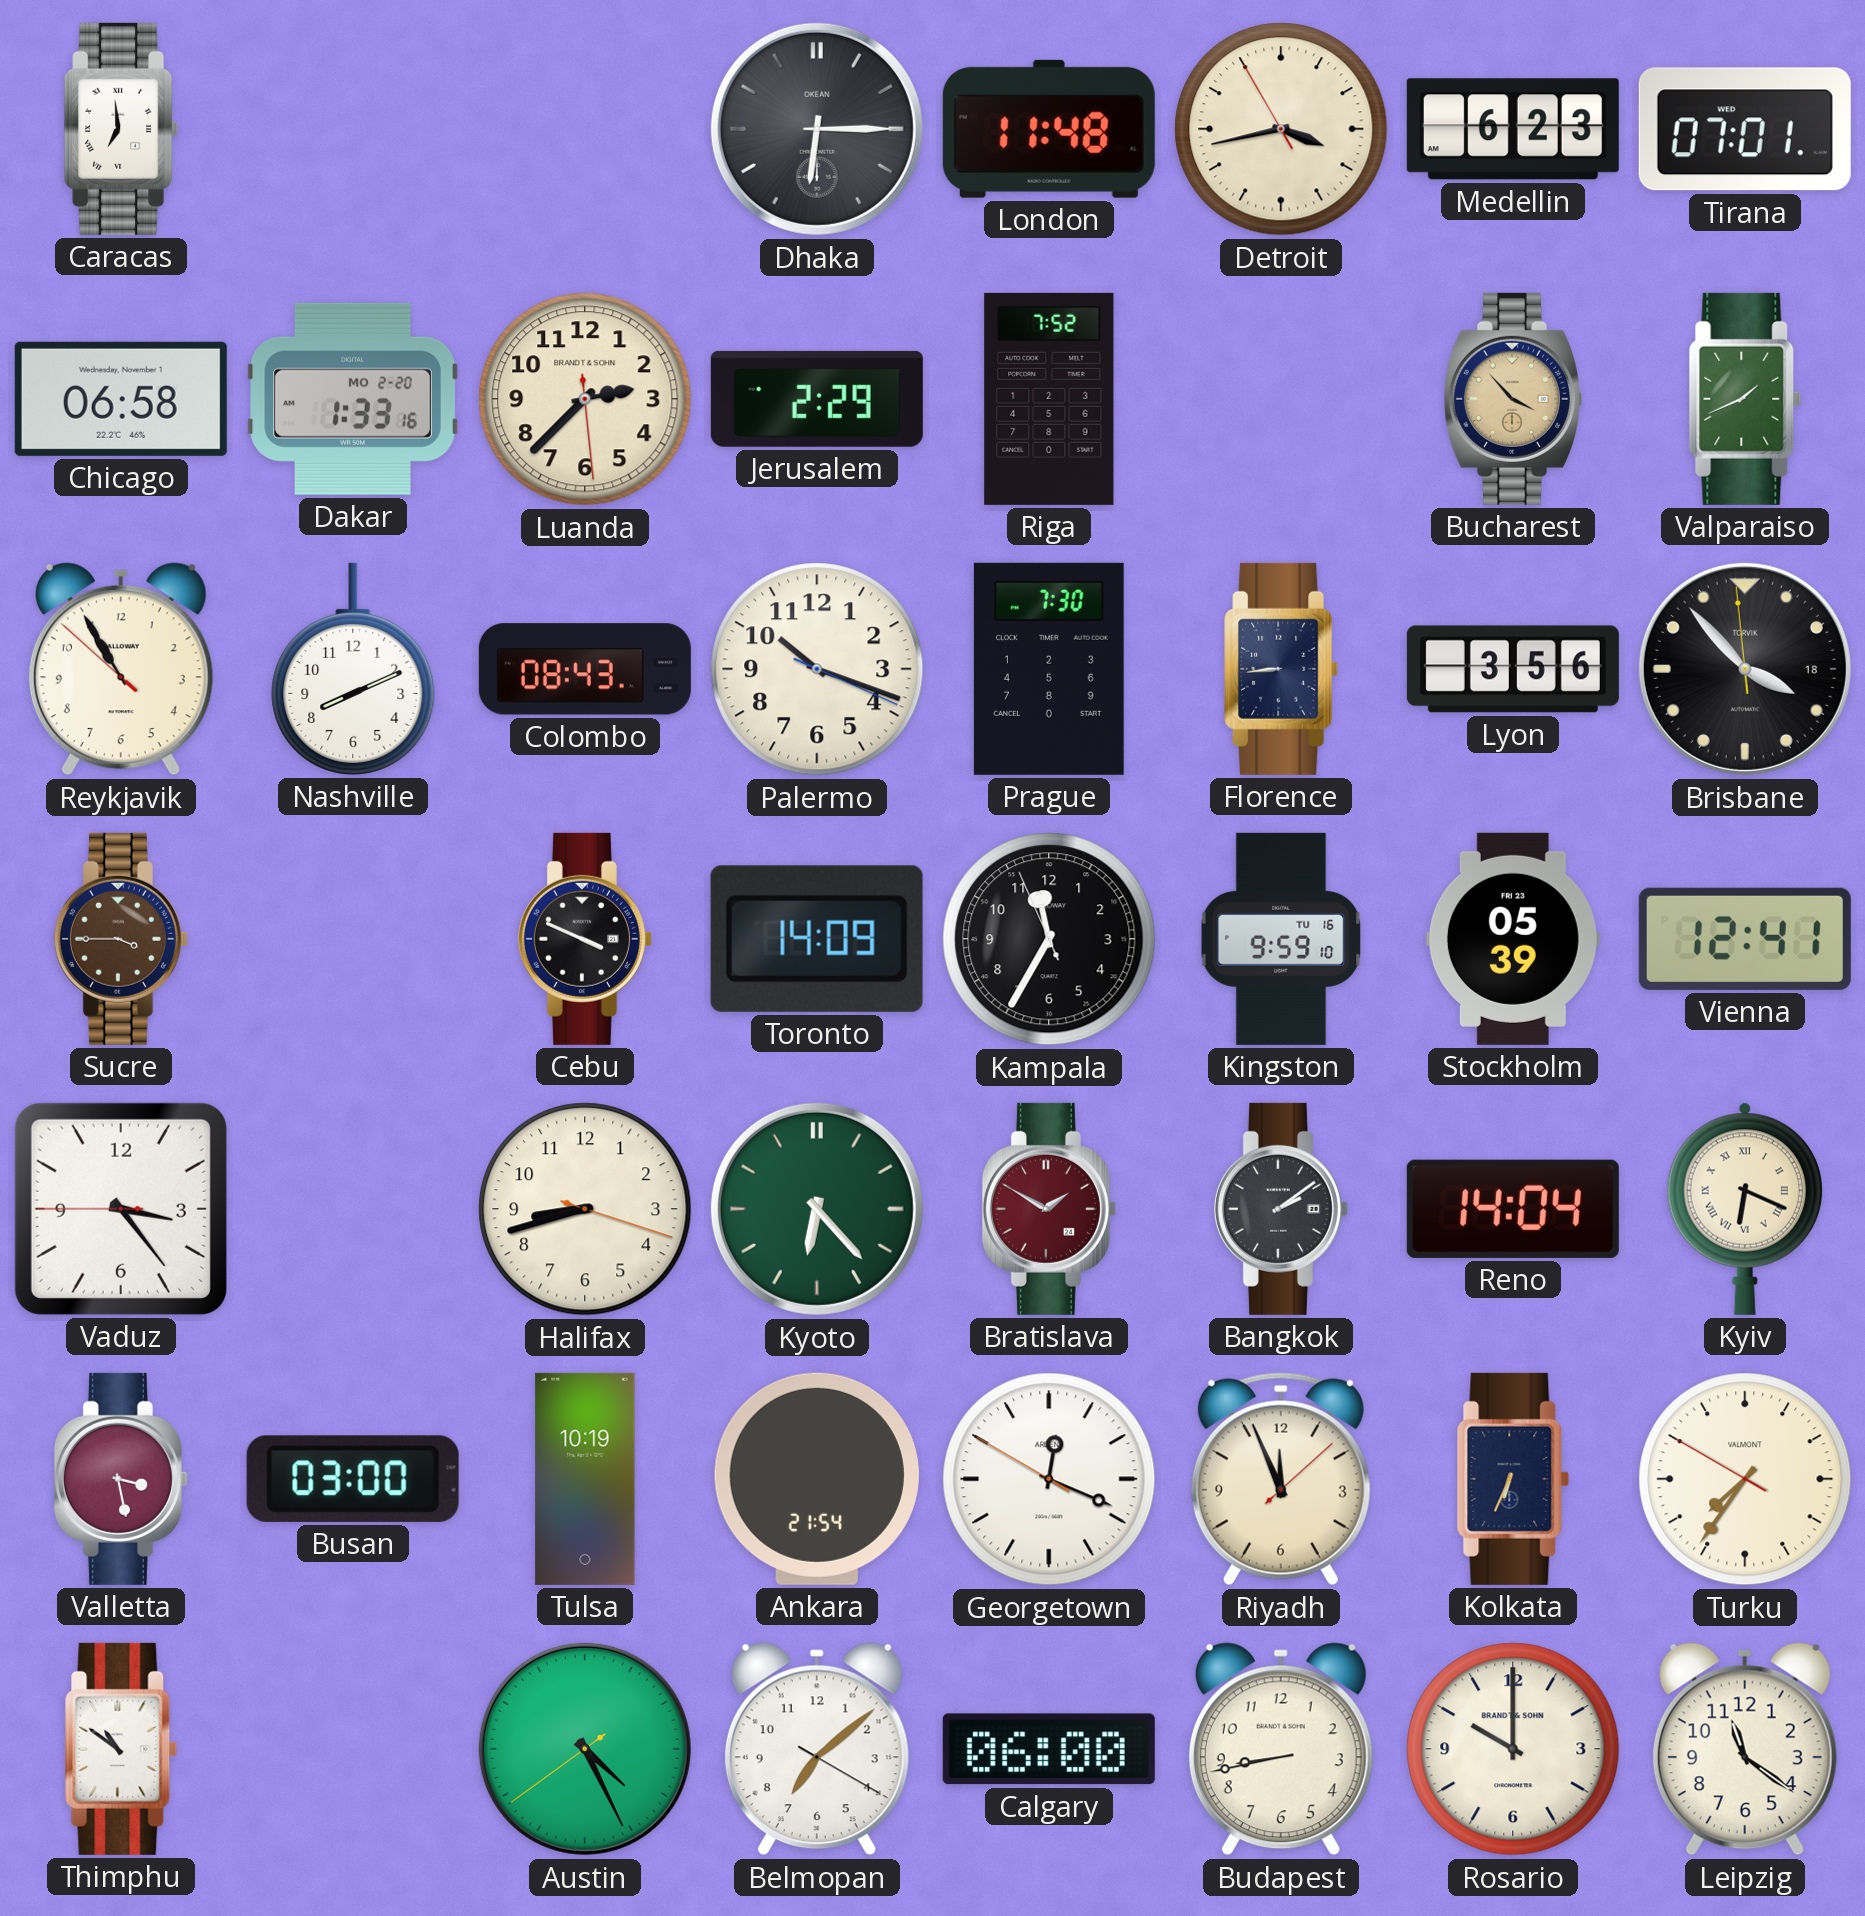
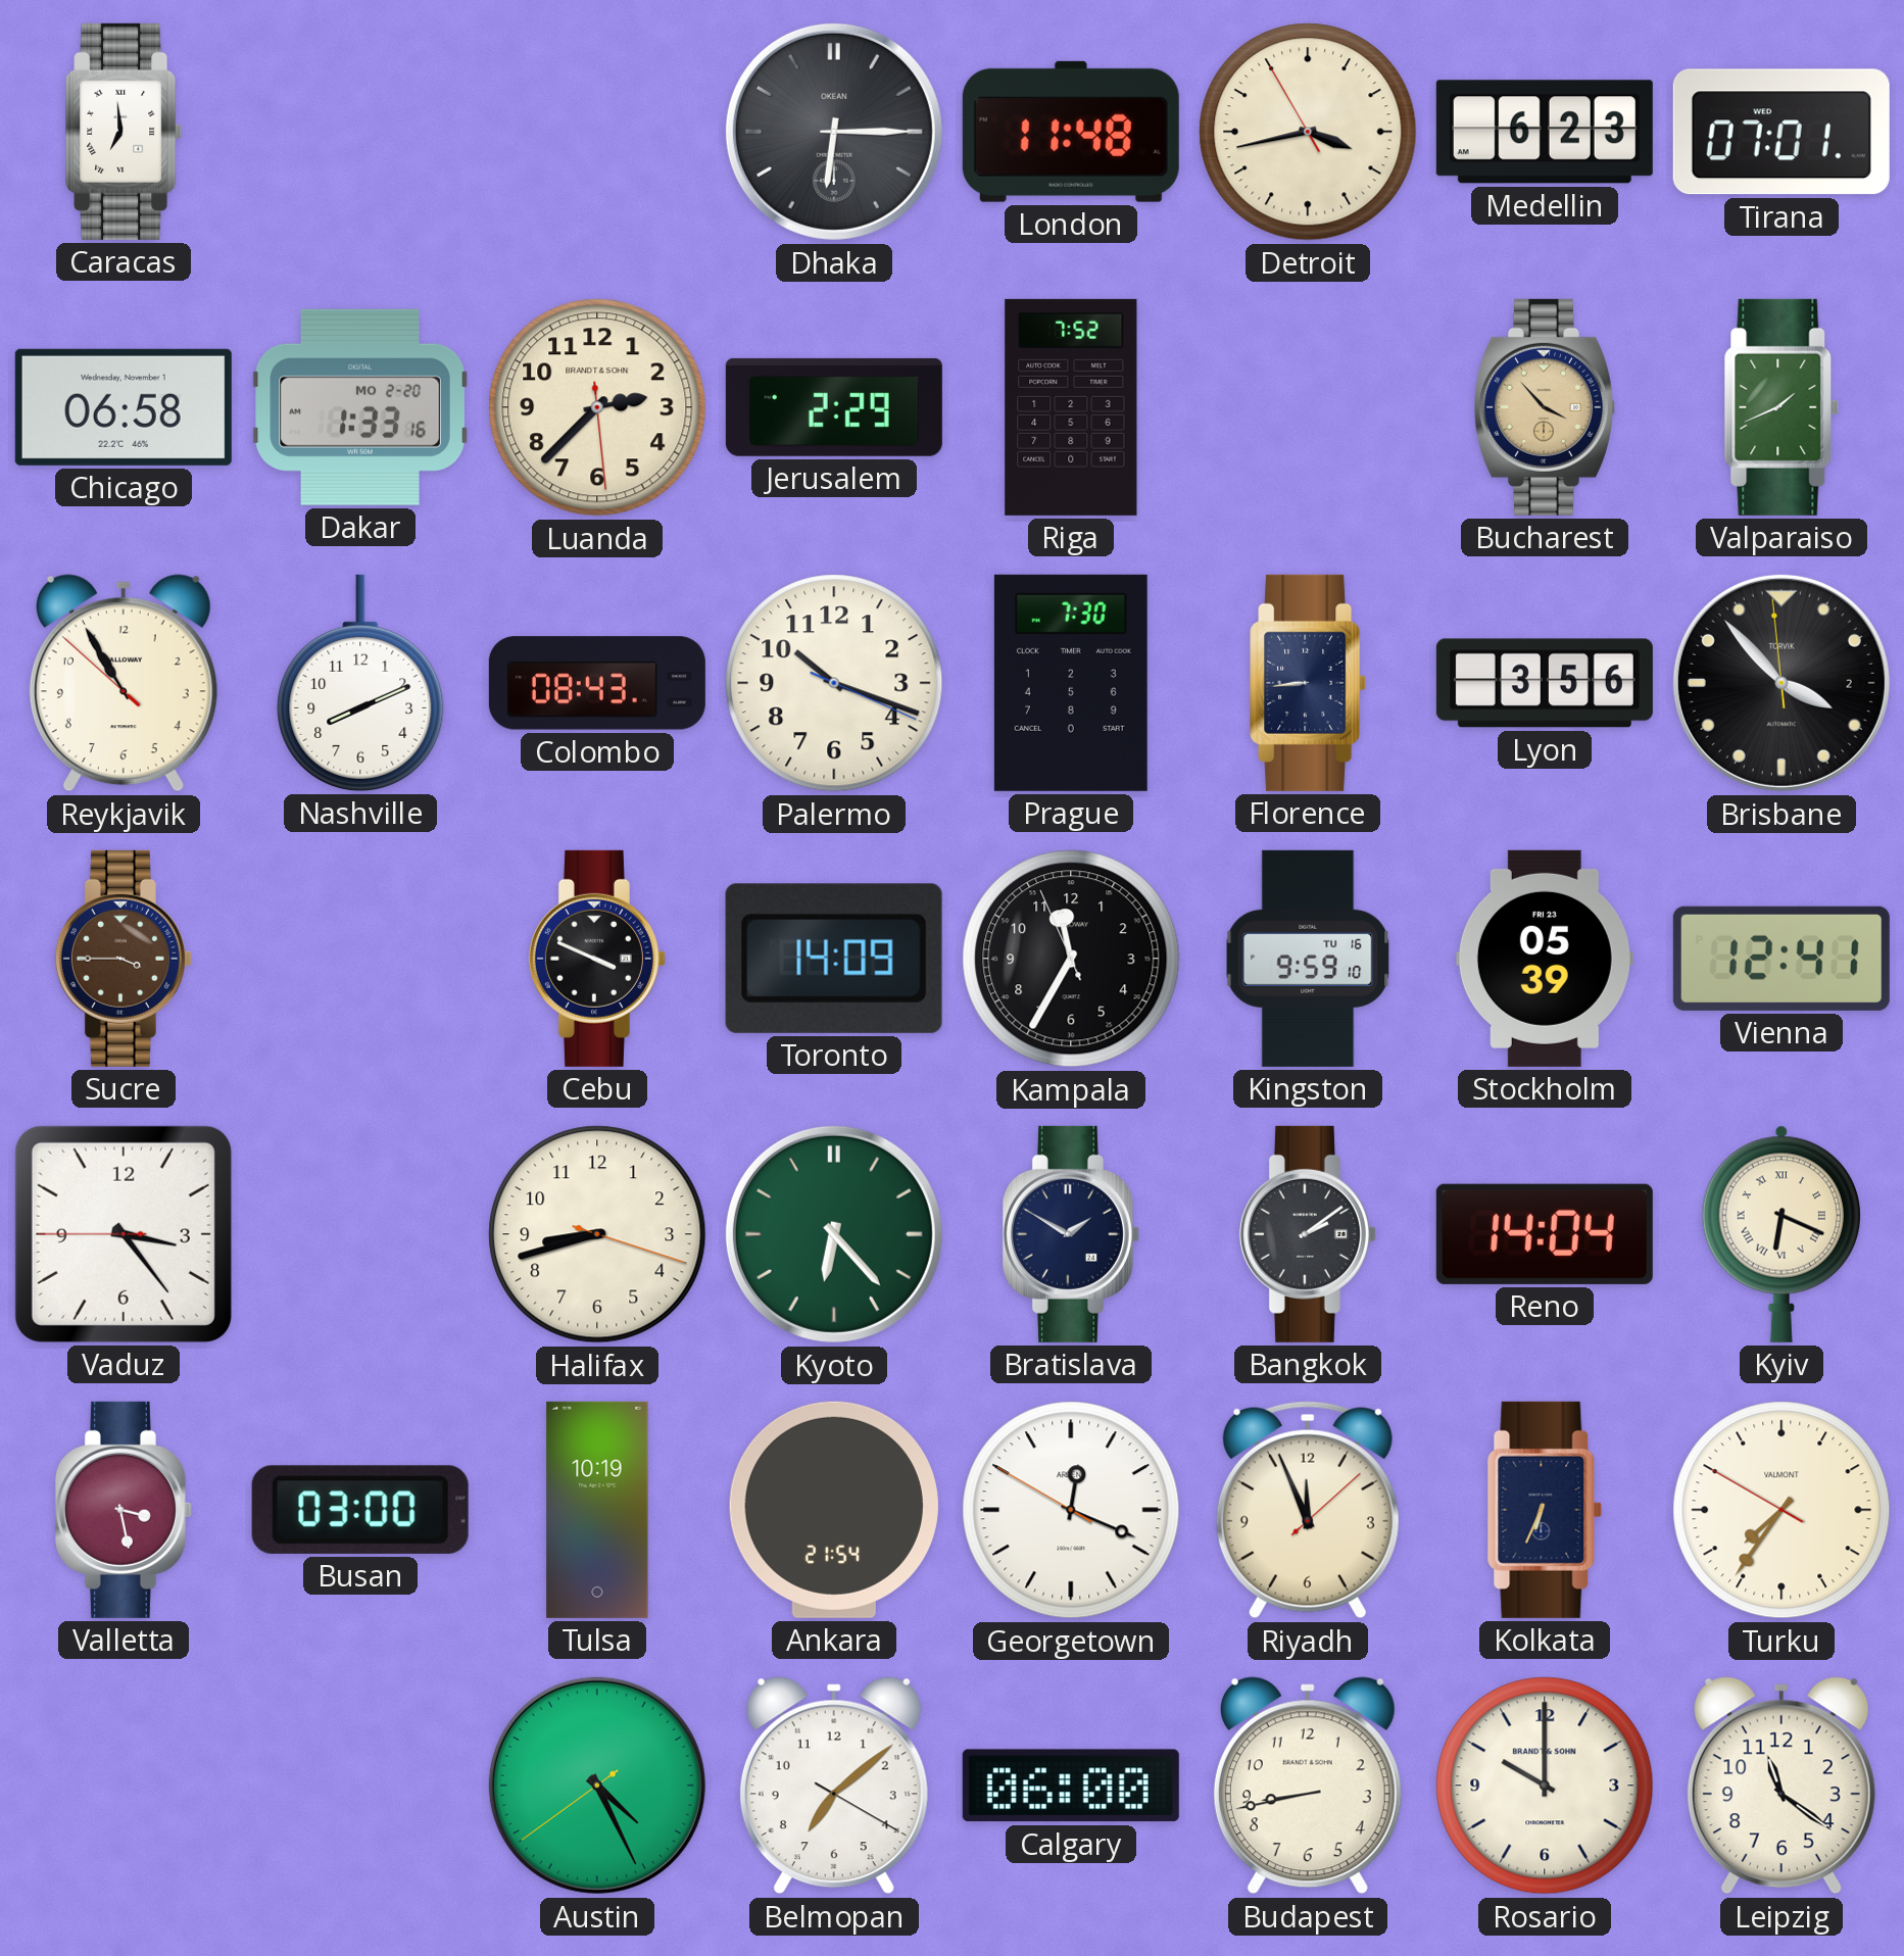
Brisbane date: 18 -> 2 (1781, 683)
Bratislava dial: burgundy -> navy (1071, 1234)
Thimphu: 10:51 -> none (121, 1749)
